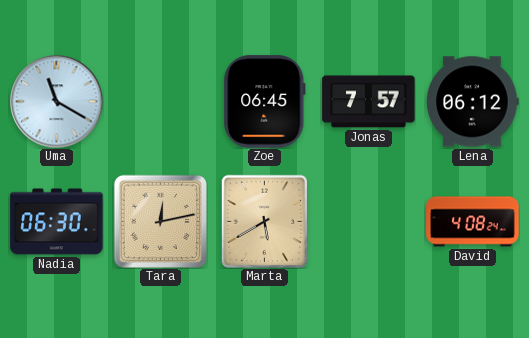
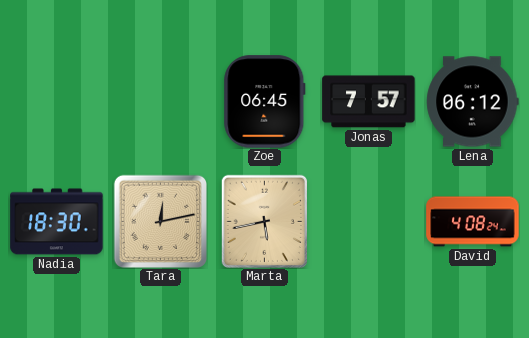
Uma: 11:20 -> none (56, 101)
Nadia: 06:30 -> 18:30 (57, 222)
Marta: 5:40 -> 5:43 (264, 221)
